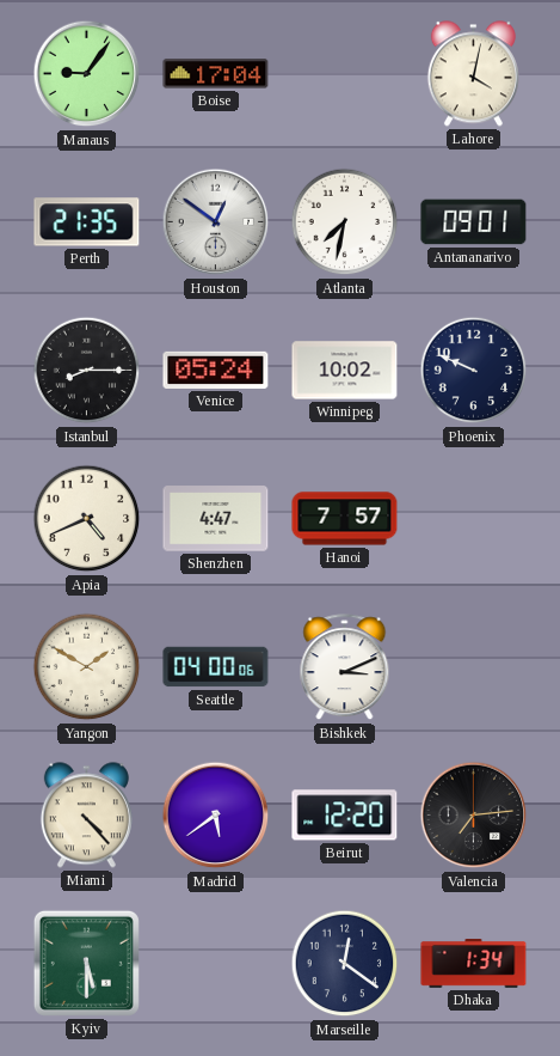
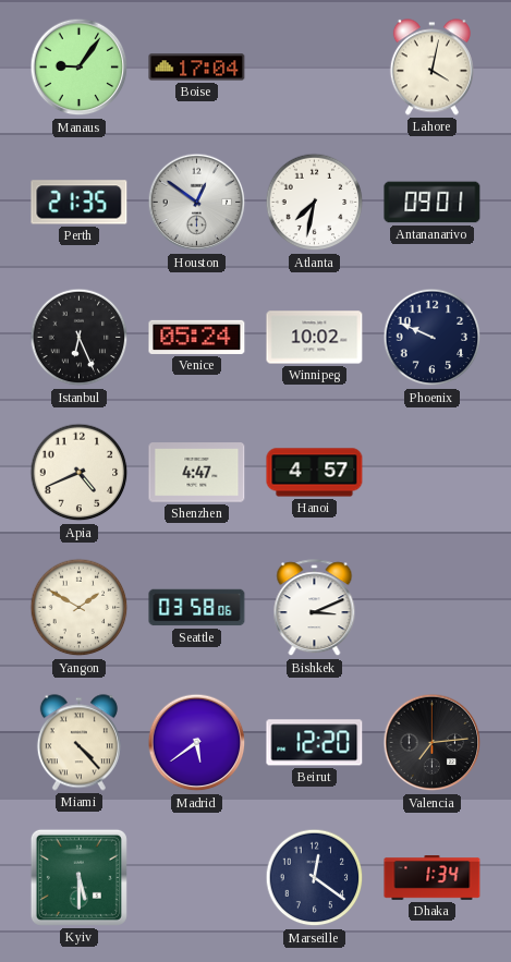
Istanbul: 8:15 -> 6:26 (80, 338)
Hanoi: 7:57 -> 4:57 (315, 473)
Seattle: 04:00 -> 03:58 (197, 608)
